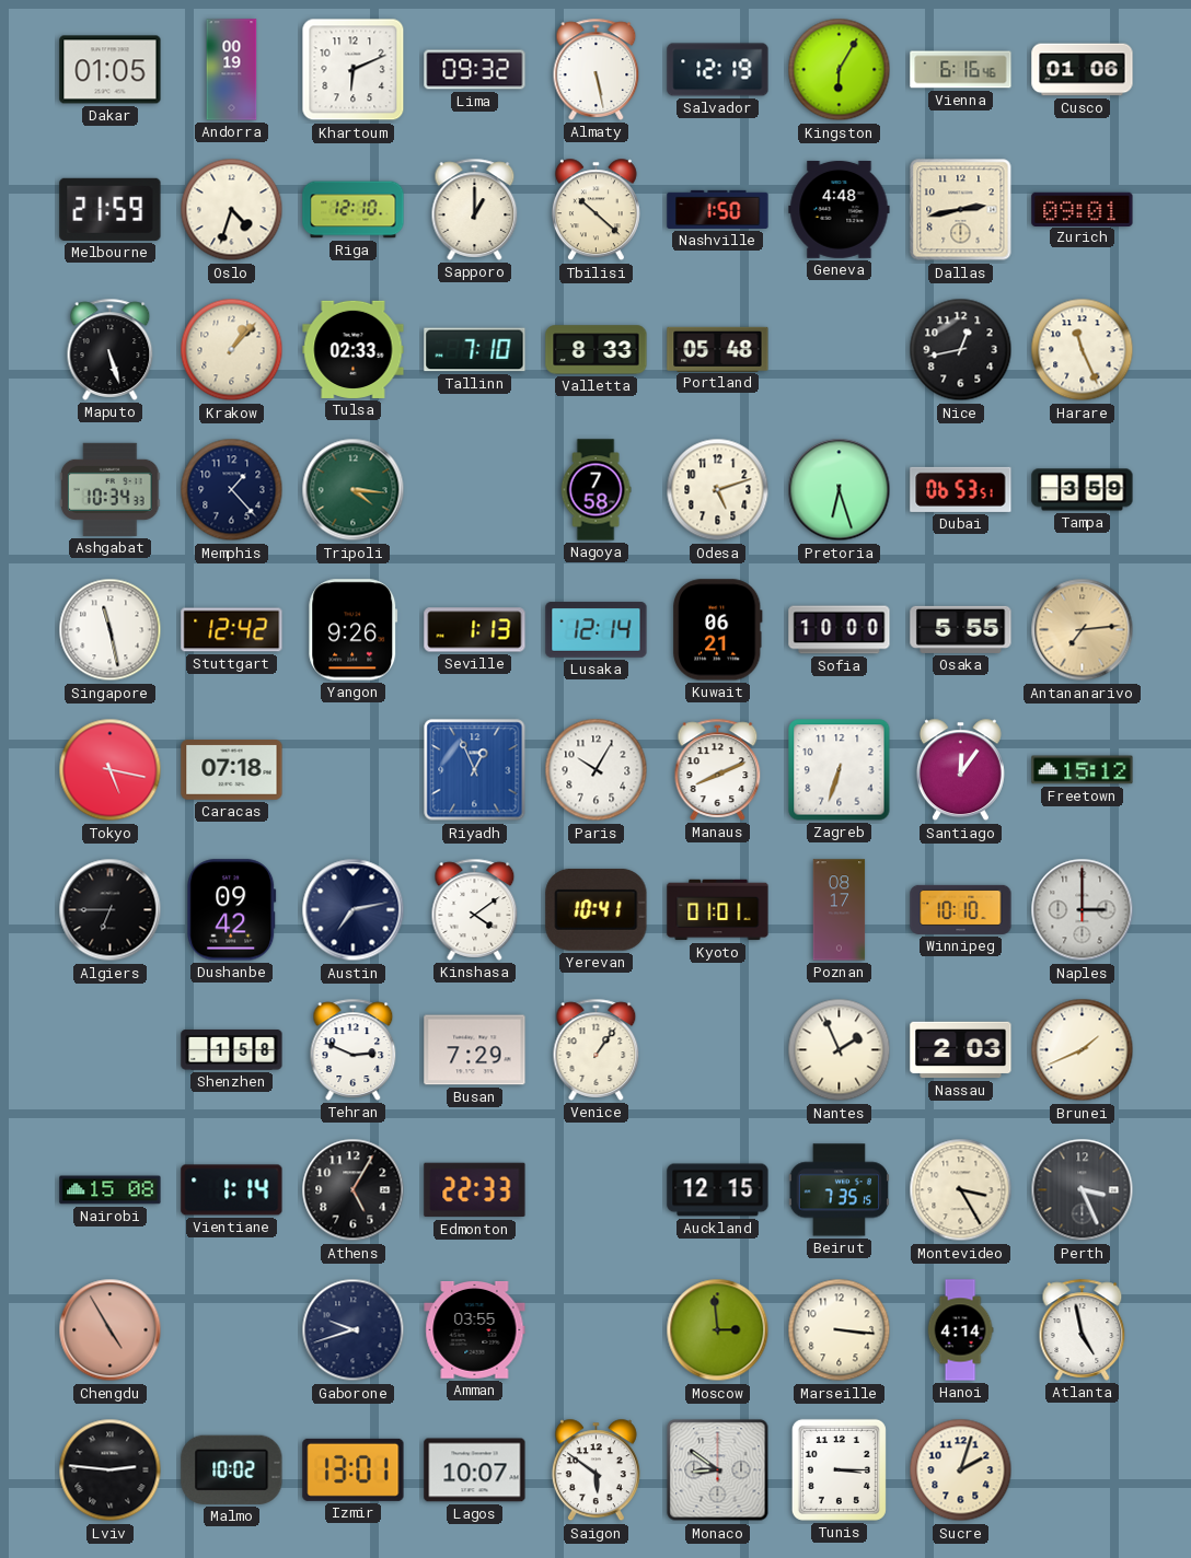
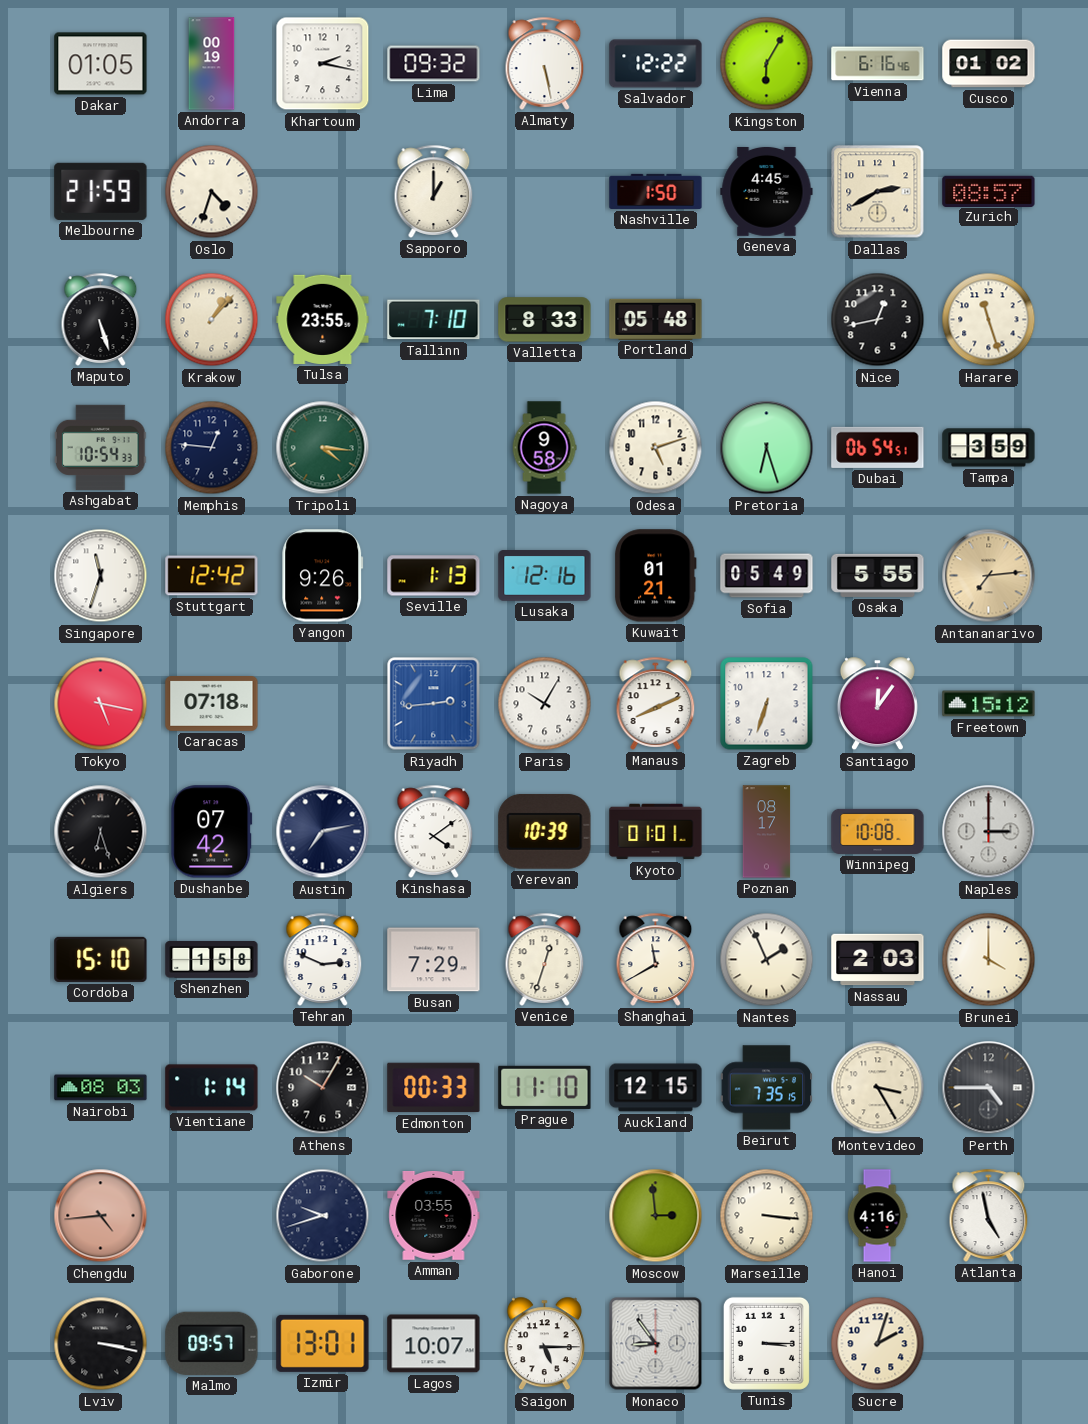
Khartoum: 6:11 -> 2:17 (323, 64)
Salvador: 12:19 -> 12:22 (656, 64)
Cusco: 01:06 -> 01:02 (989, 64)
Riga: 12:10 -> none (354, 210)
Tbilisi: 10:22 -> none (595, 210)
Geneva: 4:48 -> 4:45 (767, 191)
Dallas: 2:43 -> 2:40 (878, 192)
Zurich: 09:01 -> 08:57 (989, 191)
Tulsa: 02:33 -> 23:55 (323, 319)
Harare: 11:26 -> 11:27 (989, 320)
Ashgabat: 10:34 -> 10:54 (101, 447)
Memphis: 1:23 -> 12:46 (212, 448)
Nagoya: 7:58 -> 9:58 (544, 448)
Dubai: 06:53 -> 06:54 (878, 447)
Singapore: 11:28 -> 11:33 (101, 576)
Lusaka: 12:14 -> 12:16 (545, 576)
Kuwait: 06:21 -> 01:21 (656, 576)
Sofia: 10:00 -> 05:49 (767, 576)
Riyadh: 12:56 -> 2:44 (434, 704)
Algiers: 6:45 -> 6:27 (101, 832)
Dushanbe: 09:42 -> 07:42 (212, 832)
Yerevan: 10:41 -> 10:39 (545, 831)
Winnipeg: 10:10 -> 10:08 (878, 831)
Cordoba: none -> 15:10 (101, 959)
Venice: 1:06 -> 12:33 (545, 959)
Shanghai: none -> 11:40 (656, 959)
Brunei: 1:41 -> 4:00 (989, 960)
Nairobi: 15:08 -> 08:03 (101, 1088)
Athens: 5:05 -> 10:05 (323, 1088)
Edmonton: 22:33 -> 00:33 (434, 1088)
Prague: none -> 11:10 (545, 1087)
Perth: 3:26 -> 4:45 (989, 1088)
Chengdu: 4:55 -> 4:44 (101, 1216)
Hanoi: 4:14 -> 4:16 (877, 1216)
Lviv: 2:46 -> 3:17 (101, 1344)
Malmo: 10:02 -> 09:57 (212, 1343)
Saigon: 5:51 -> 5:15 (544, 1344)
Monaco: 8:51 -> 8:54 (656, 1344)
